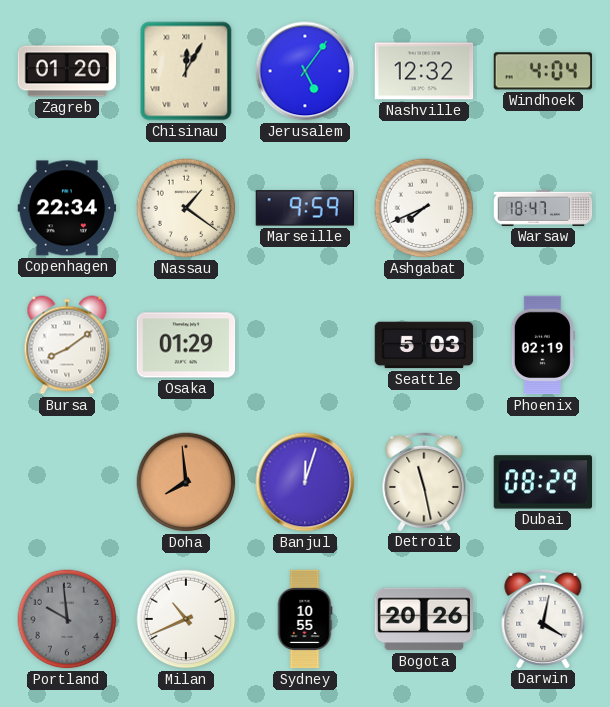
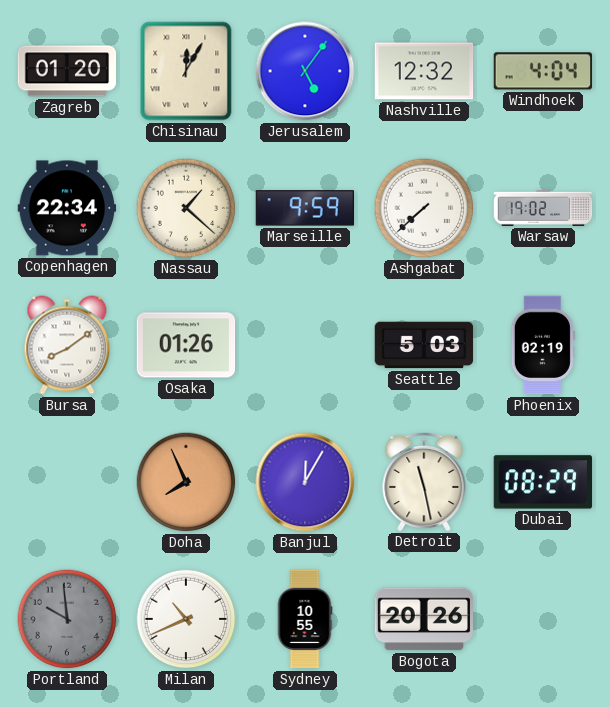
Nassau: 1:21 -> 1:22 (186, 208)
Ashgabat: 7:41 -> 7:38 (424, 208)
Warsaw: 18:47 -> 19:02 (543, 208)
Osaka: 01:29 -> 01:26 (186, 345)
Doha: 7:59 -> 7:56 (186, 482)
Banjul: 12:03 -> 12:05 (305, 482)
Darwin: 4:02 -> none (543, 618)
